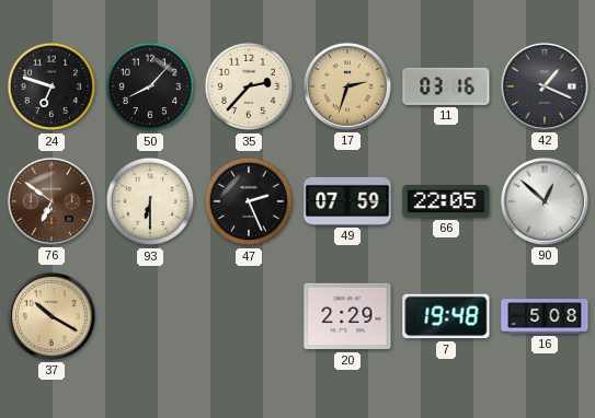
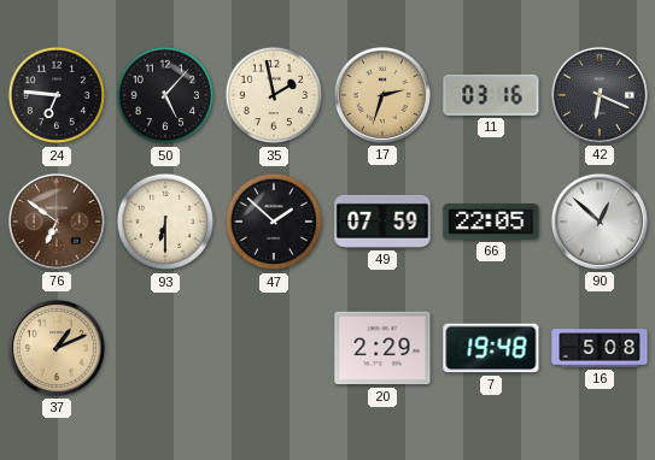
24: 6:48 -> 6:46 (57, 95)
50: 8:07 -> 5:07 (165, 95)
35: 2:37 -> 1:58 (274, 95)
42: 1:19 -> 6:19 (600, 95)
47: 2:26 -> 1:52 (274, 222)
37: 10:20 -> 1:11 (57, 348)
